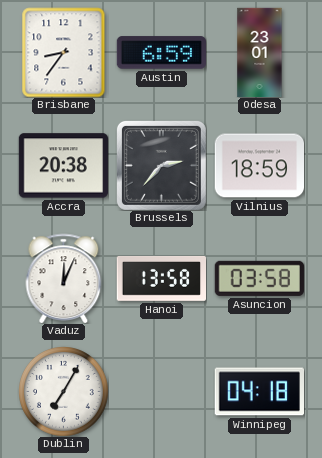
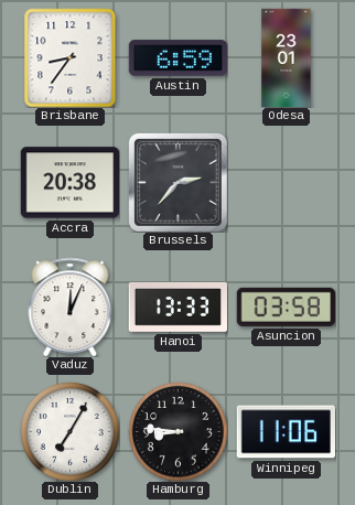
Vilnius: 18:59 -> none (259, 166)
Hanoi: 13:58 -> 13:33 (177, 307)
Hamburg: none -> 8:46 (179, 432)
Winnipeg: 04:18 -> 11:06 (286, 432)
